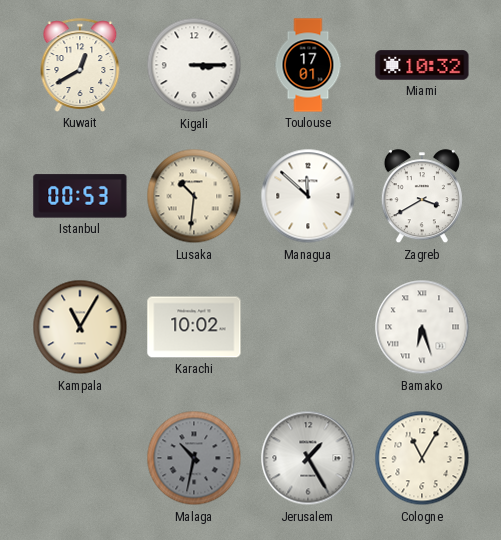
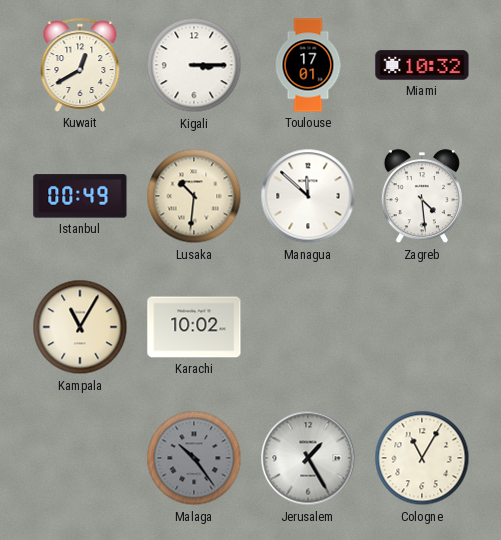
Istanbul: 00:53 -> 00:49 (80, 196)
Zagreb: 3:40 -> 4:29 (422, 197)
Bamako: 6:27 -> none (422, 327)
Malaga: 10:32 -> 10:24 (194, 458)
